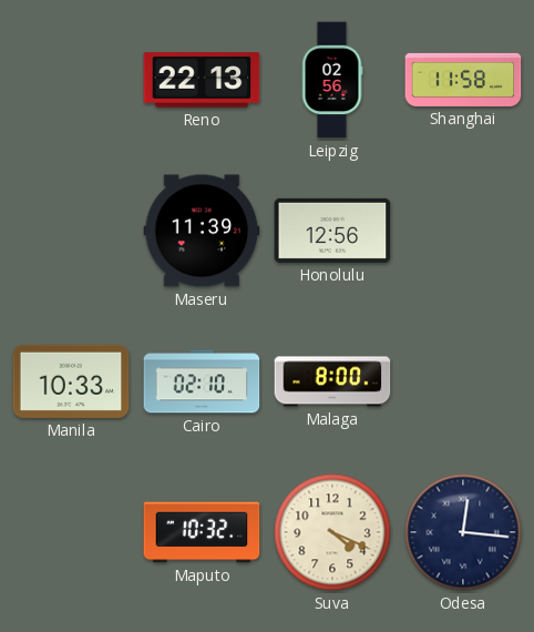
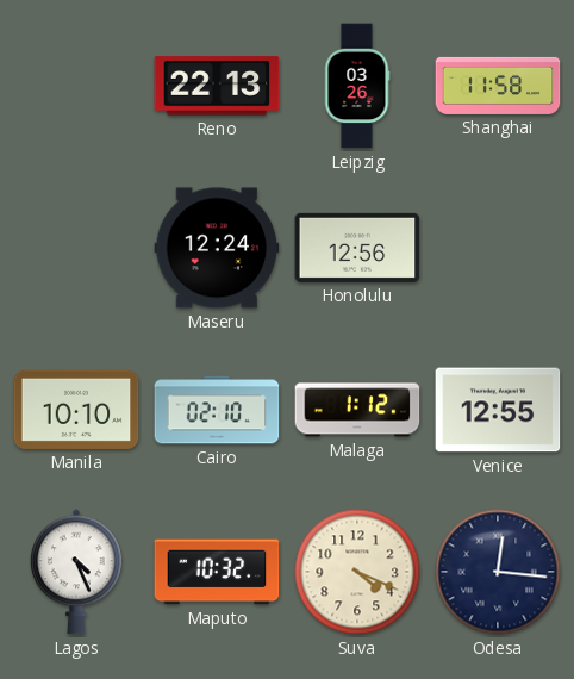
Leipzig: 02:56 -> 03:26 (357, 86)
Maseru: 11:39 -> 12:24 (217, 248)
Manila: 10:33 -> 10:10 (76, 410)
Malaga: 8:00 -> 1:12 (357, 410)
Venice: none -> 12:55 (498, 410)
Lagos: none -> 4:26 (77, 572)
